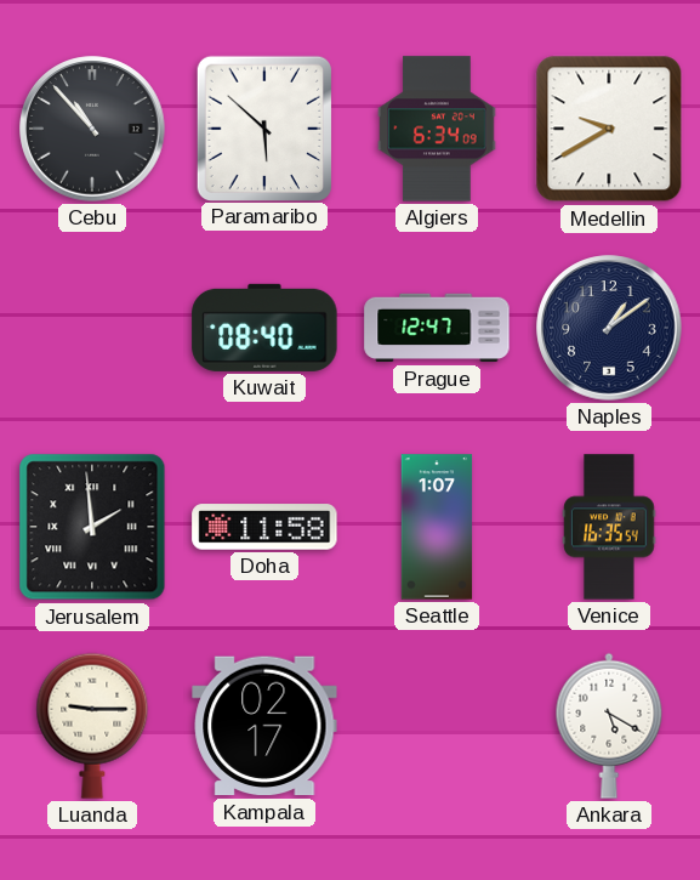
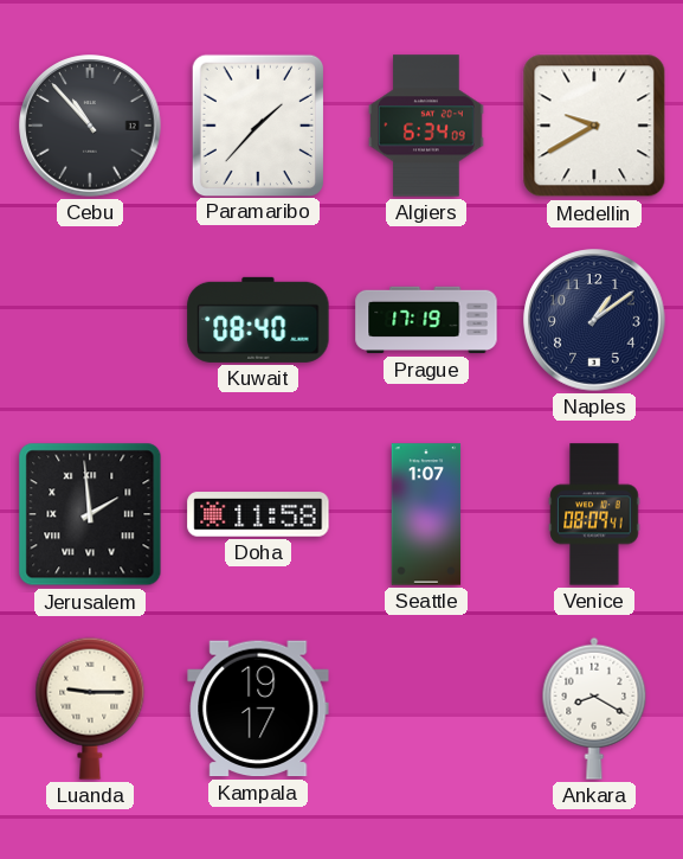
Paramaribo: 5:52 -> 1:37 (257, 124)
Prague: 12:47 -> 17:19 (426, 320)
Venice: 16:35 -> 08:09 (594, 514)
Kampala: 02:17 -> 19:17 (258, 709)
Ankara: 5:20 -> 8:20 (594, 709)
